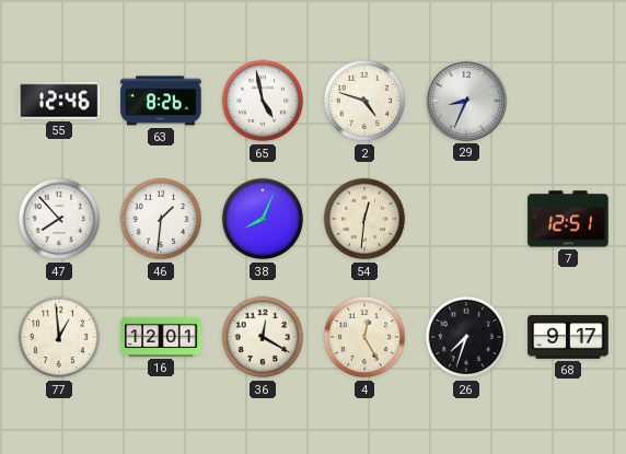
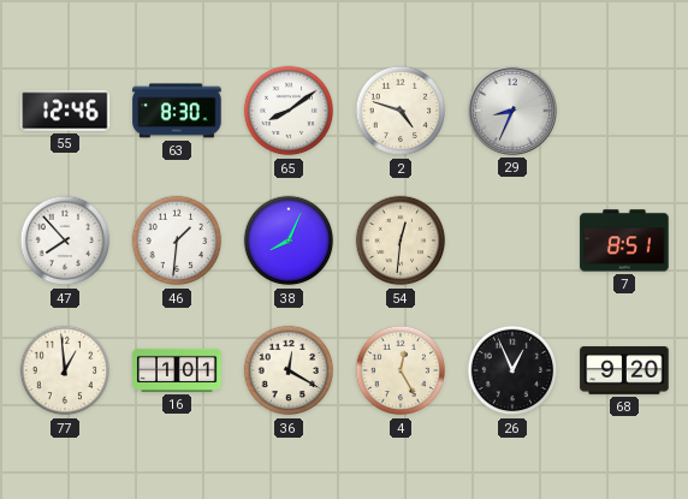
63: 8:26 -> 8:30 (177, 111)
65: 4:58 -> 8:09 (289, 111)
7: 12:51 -> 8:51 (624, 240)
16: 12:01 -> 1:01 (177, 370)
26: 7:33 -> 12:56 (512, 370)
68: 9:17 -> 9:20 (624, 370)
